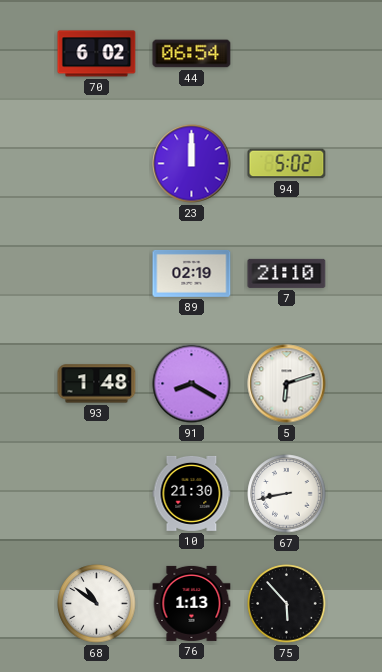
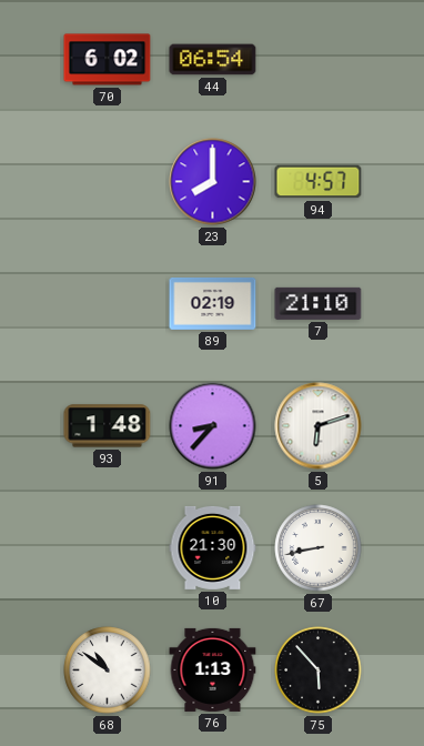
23: 12:00 -> 8:00 (213, 182)
94: 5:02 -> 4:57 (319, 182)
91: 8:20 -> 8:37 (213, 426)
